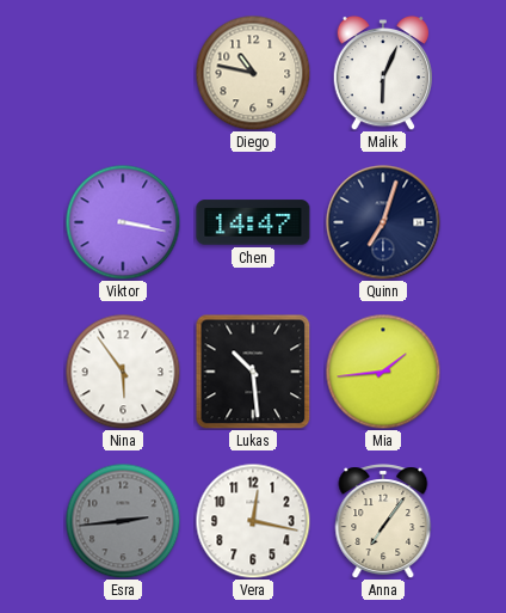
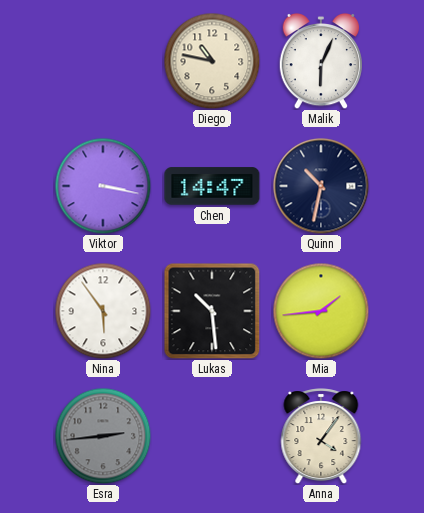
Quinn: 7:03 -> 10:32 (321, 186)
Vera: 12:17 -> none (253, 521)
Anna: 7:06 -> 4:06 (321, 436)
